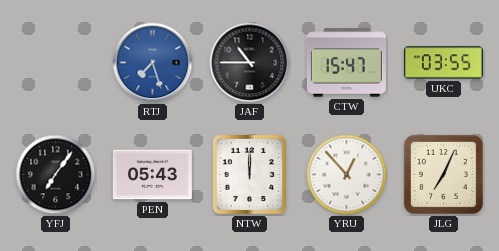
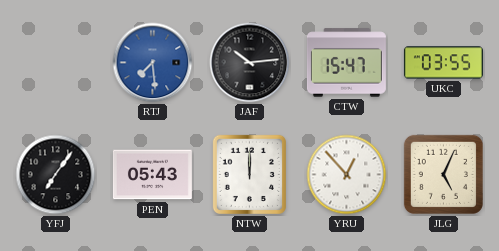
RTJ: 7:27 -> 7:29 (153, 63)
JAF: 10:45 -> 10:14 (250, 63)
JLG: 7:04 -> 5:04 (443, 174)
